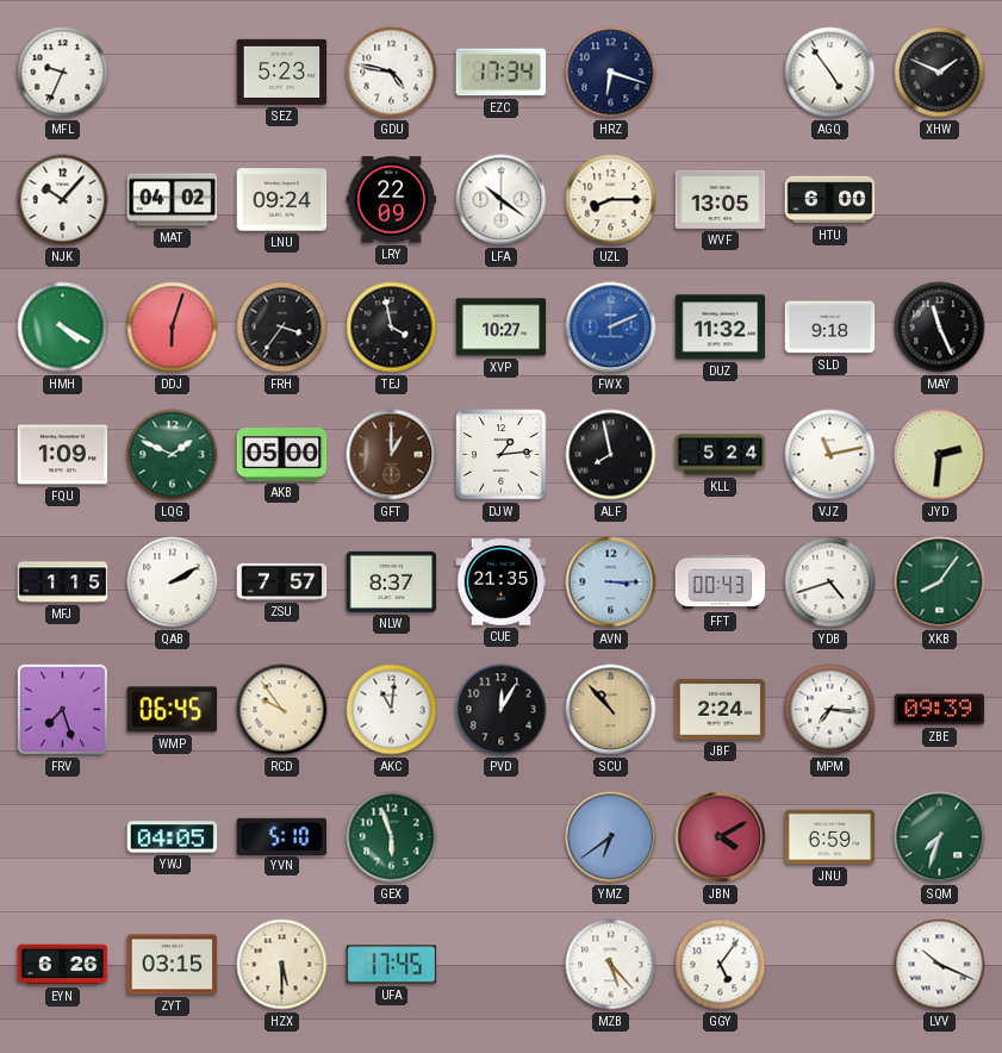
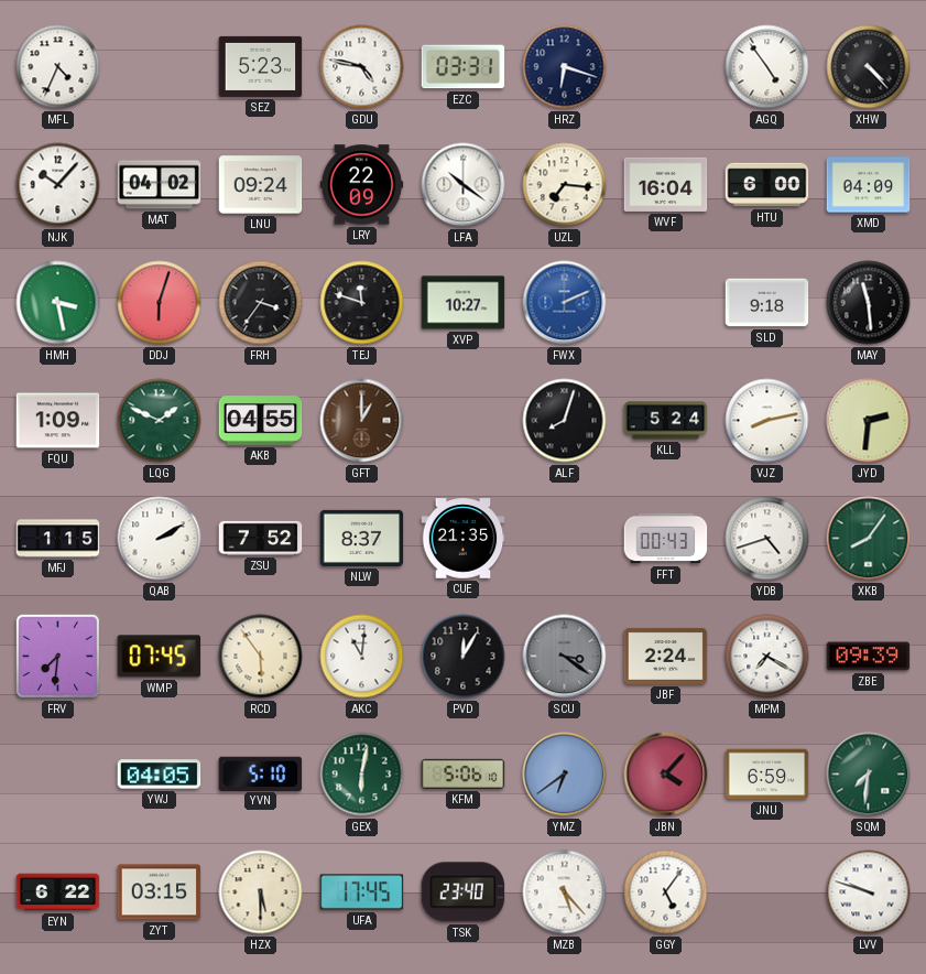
MFL: 9:34 -> 4:34 (58, 67)
EZC: 17:34 -> 03:31 (464, 67)
XHW: 1:49 -> 4:23 (869, 67)
UZL: 8:15 -> 7:16 (565, 185)
WVF: 13:05 -> 16:04 (666, 184)
XMD: none -> 04:09 (869, 185)
HMH: 4:20 -> 3:28 (58, 303)
TEJ: 3:58 -> 11:48 (362, 303)
DUZ: 11:32 -> none (721, 328)
MAY: 11:26 -> 11:29 (869, 303)
AKB: 05:00 -> 04:55 (261, 421)
DJW: 1:14 -> none (502, 455)
ALF: 7:58 -> 8:03 (565, 421)
VJZ: 11:13 -> 8:13 (767, 421)
ZSU: 7:57 -> 7:52 (261, 538)
AVN: 3:15 -> none (611, 582)
FRV: 7:27 -> 7:31 (57, 656)
WMP: 06:45 -> 07:45 (160, 657)
RCD: 9:54 -> 5:54 (261, 657)
SCU: 10:53 -> 3:21 (565, 657)
SCU dial: champagne -> grey (565, 657)
MPM: 7:16 -> 7:20 (767, 657)
GEX: 5:57 -> 6:02 (362, 775)
KFM: none -> 5:06 (464, 773)
JBN: 4:10 -> 4:07 (666, 775)
SQM: 7:33 -> 7:31 (869, 775)
EYN: 6:26 -> 6:22 (58, 892)
TSK: none -> 23:40 (464, 892)
LVV: 10:19 -> 9:48 (869, 892)
